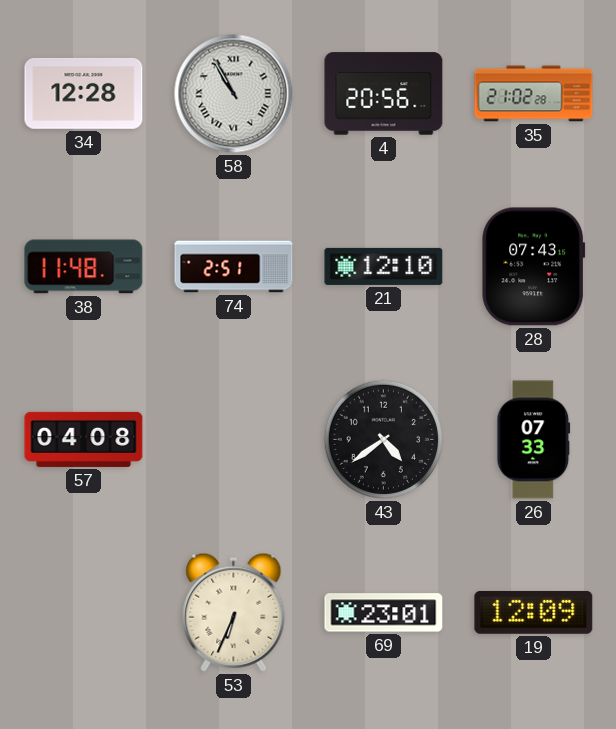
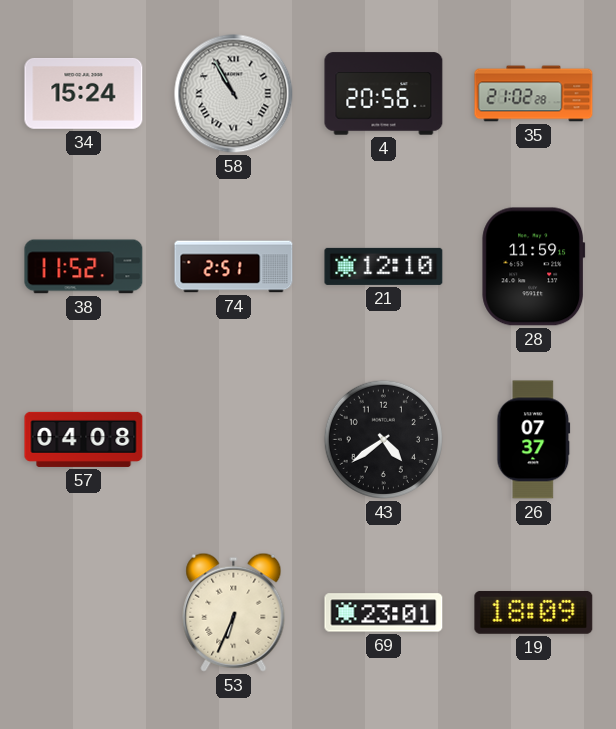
34: 12:28 -> 15:24 (84, 93)
38: 11:48 -> 11:52 (84, 267)
28: 07:43 -> 11:59 (534, 267)
26: 07:33 -> 07:37 (534, 440)
19: 12:09 -> 18:09 (534, 612)
